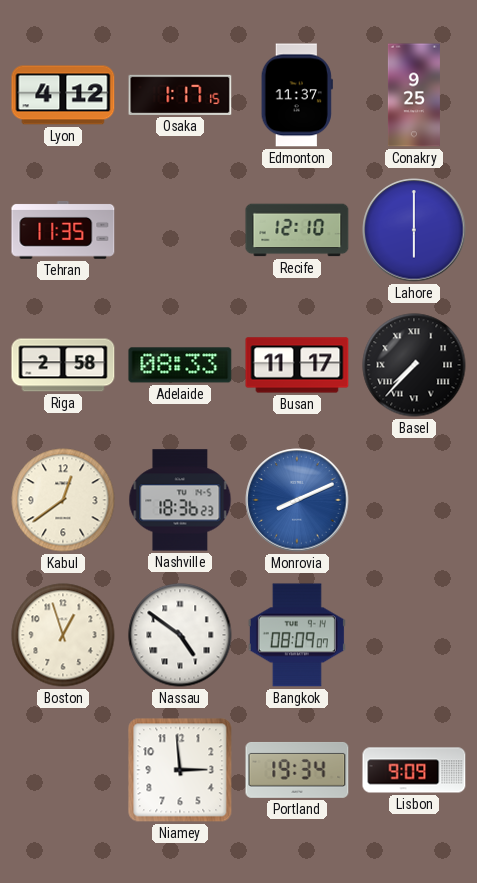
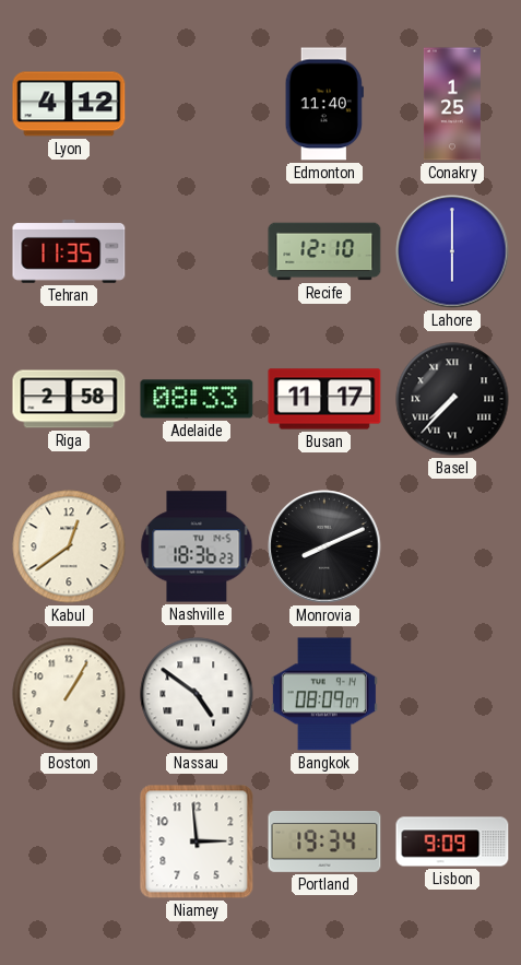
Osaka: 1:17 -> none (180, 95)
Edmonton: 11:37 -> 11:40 (324, 104)
Conakry: 9:25 -> 1:25 (452, 104)
Monrovia dial: blue -> black (324, 546)
Boston: 12:57 -> 1:05 (69, 694)
